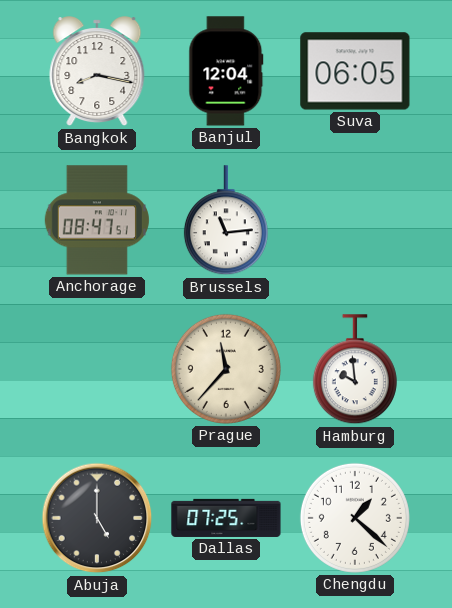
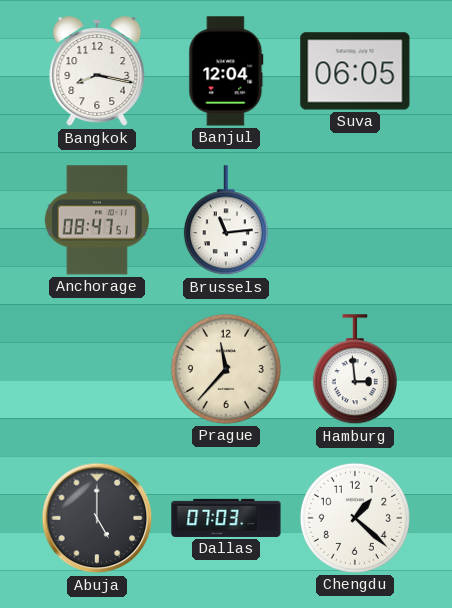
Hamburg: 9:59 -> 2:59 (355, 370)
Dallas: 07:25 -> 07:03 (226, 518)
